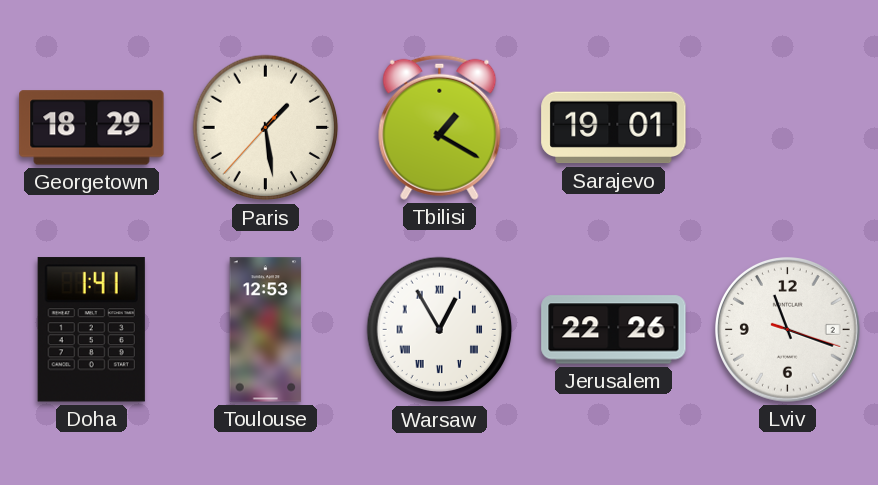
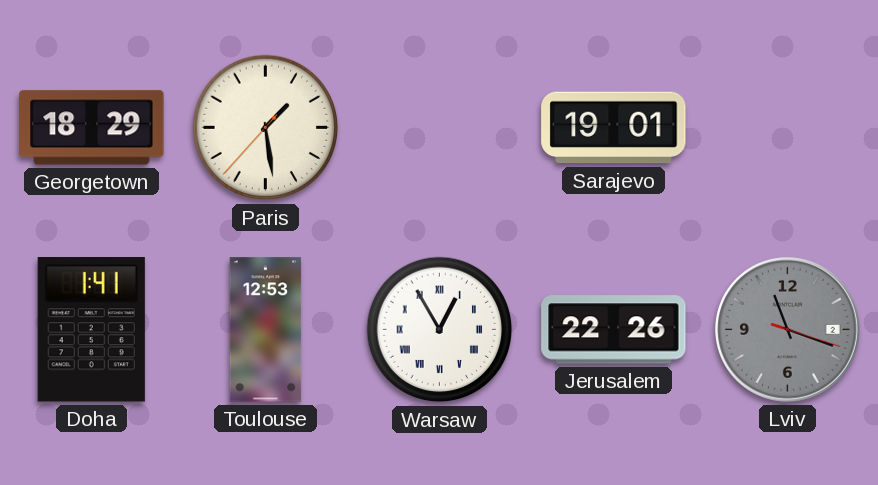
Tbilisi: 1:20 -> none (440, 127)
Lviv dial: white -> grey (788, 330)
